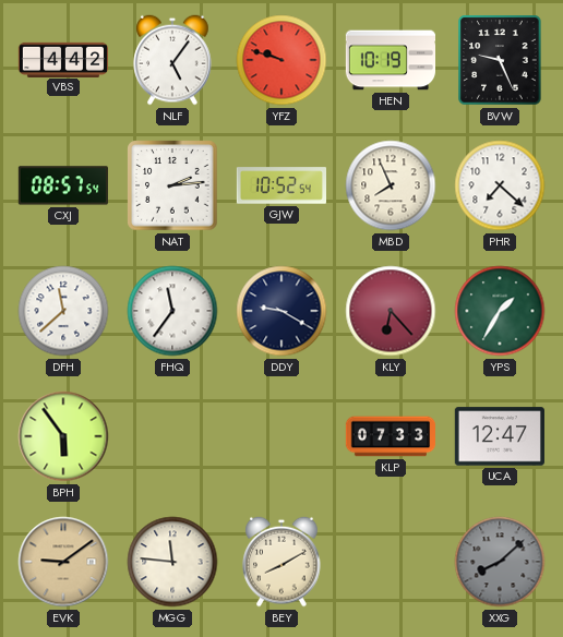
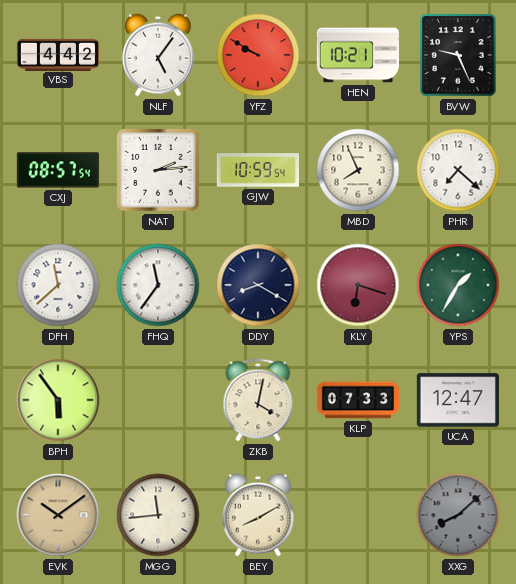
YFZ: 9:48 -> 9:50 (258, 55)
HEN: 10:19 -> 10:21 (357, 55)
GJW: 10:52 -> 10:59 (257, 170)
DDY: 9:20 -> 8:20 (258, 285)
KLY: 6:23 -> 6:18 (358, 285)
ZKB: none -> 4:02 (258, 400)
EVK: 9:09 -> 10:09 (58, 515)
MGG: 11:46 -> 11:44 (158, 515)
